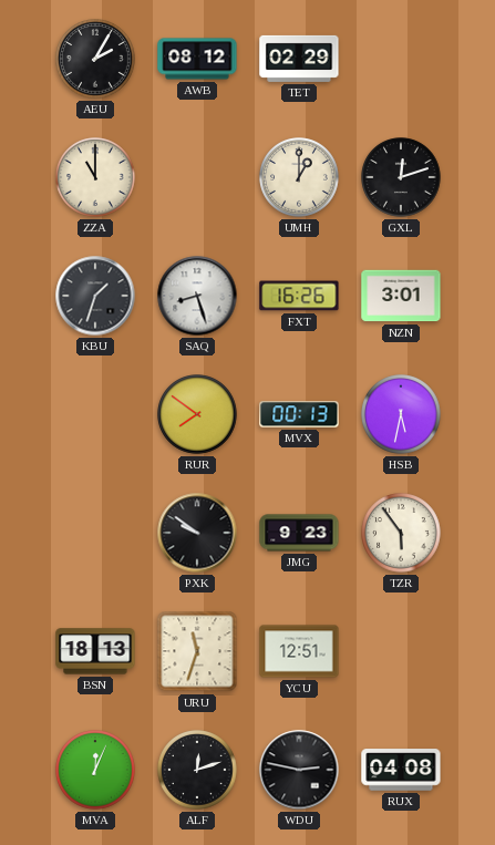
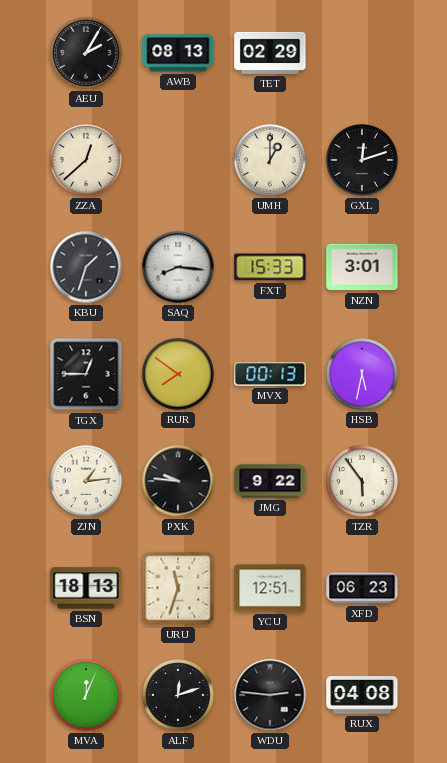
AWB: 08:12 -> 08:13 (178, 53)
ZZA: 11:00 -> 12:38 (86, 160)
SAQ: 8:27 -> 8:16 (178, 267)
FXT: 16:26 -> 15:33 (270, 267)
TGX: none -> 12:45 (86, 374)
ZJN: none -> 1:14 (86, 481)
PXK: 9:51 -> 9:46 (178, 481)
JMG: 9:23 -> 9:22 (270, 481)
XFD: none -> 06:23 (362, 588)
WDU: 2:47 -> 2:46 (270, 695)
